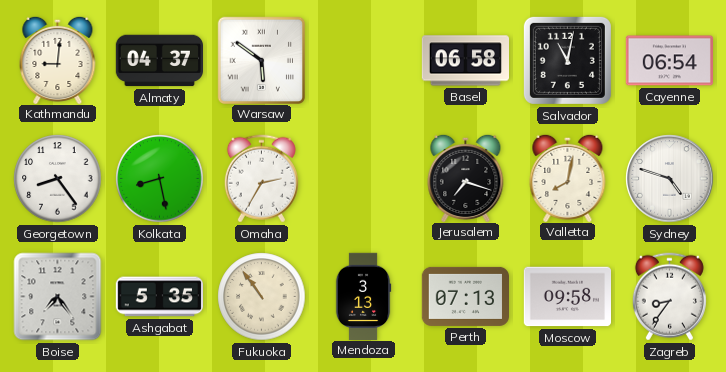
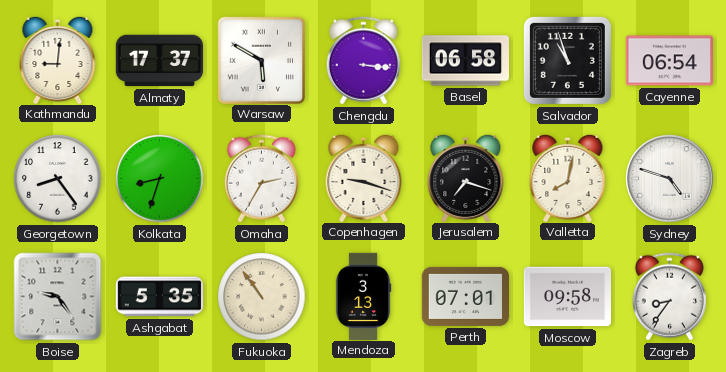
Almaty: 04:37 -> 17:37 (159, 61)
Warsaw: 5:51 -> 5:50 (261, 60)
Chengdu: none -> 3:16 (363, 61)
Salvador: 11:02 -> 10:57 (567, 60)
Kolkata: 8:28 -> 8:33 (160, 179)
Copenhagen: none -> 9:18 (364, 177)
Boise: 7:24 -> 9:24 (58, 297)
Perth: 07:13 -> 07:01 (465, 296)
